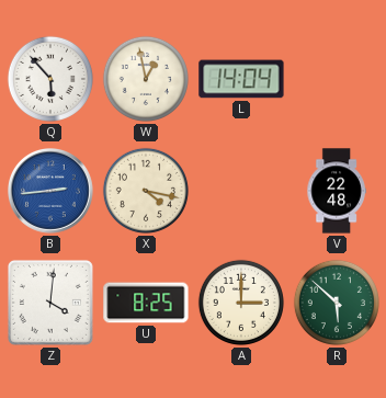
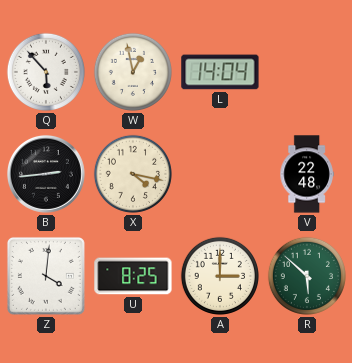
B dial: blue -> black (47, 175)
